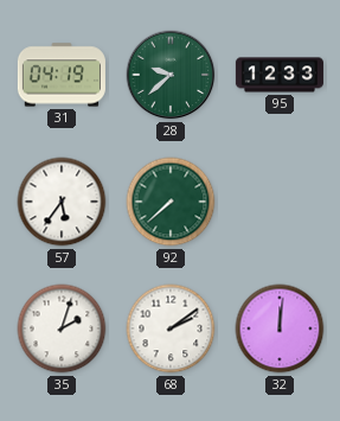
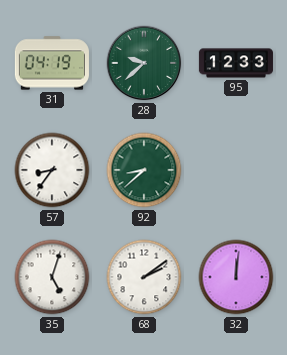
57: 5:36 -> 8:36 (52, 170)
92: 7:38 -> 8:38 (144, 170)
35: 2:03 -> 5:03 (52, 277)
